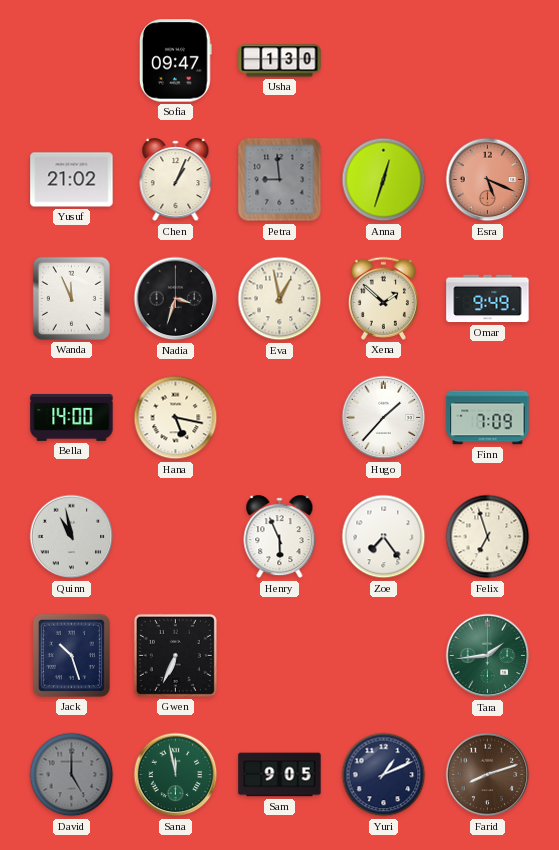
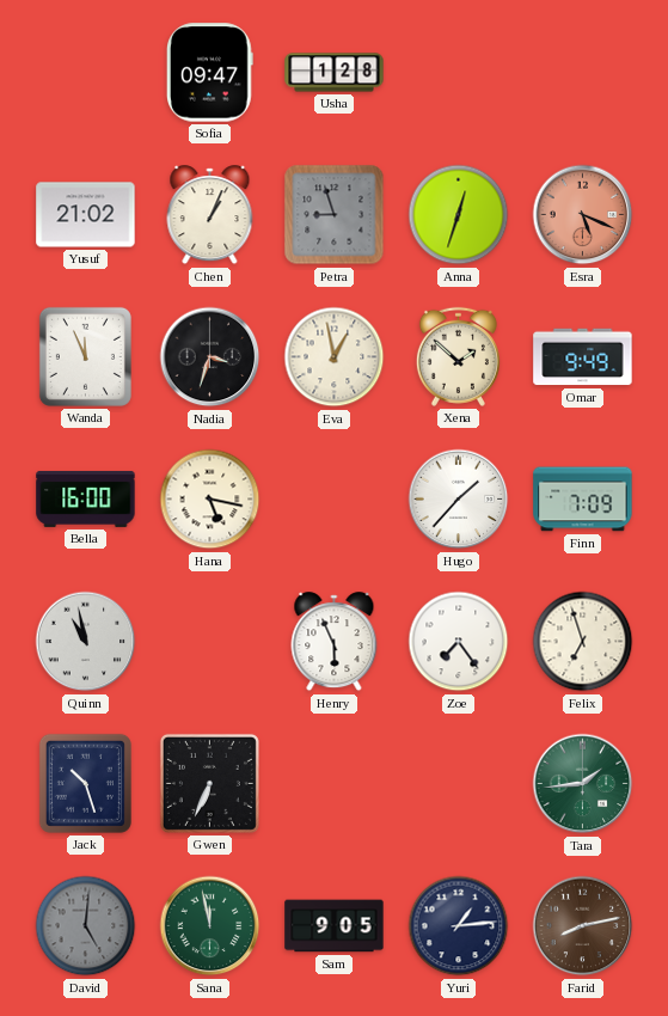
Usha: 1:30 -> 1:28 (335, 73)
Petra: 8:59 -> 8:57 (335, 215)
Bella: 14:00 -> 16:00 (86, 498)
David: 5:00 -> 5:01 (86, 926)
Yuri: 1:11 -> 1:14 (459, 926)
Farid: 8:12 -> 8:13 (583, 926)
